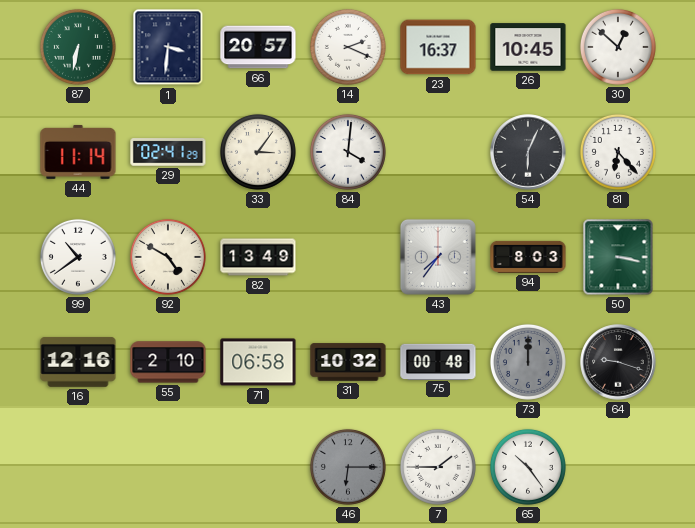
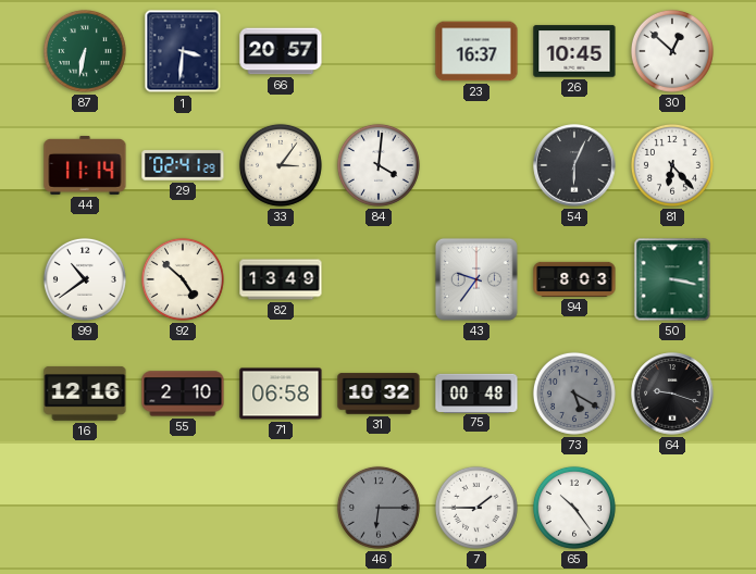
14: 2:19 -> none (348, 47)
92: 4:50 -> 4:52 (183, 279)
43: 7:36 -> 9:36 (476, 279)
73: 12:00 -> 5:20 (574, 394)
